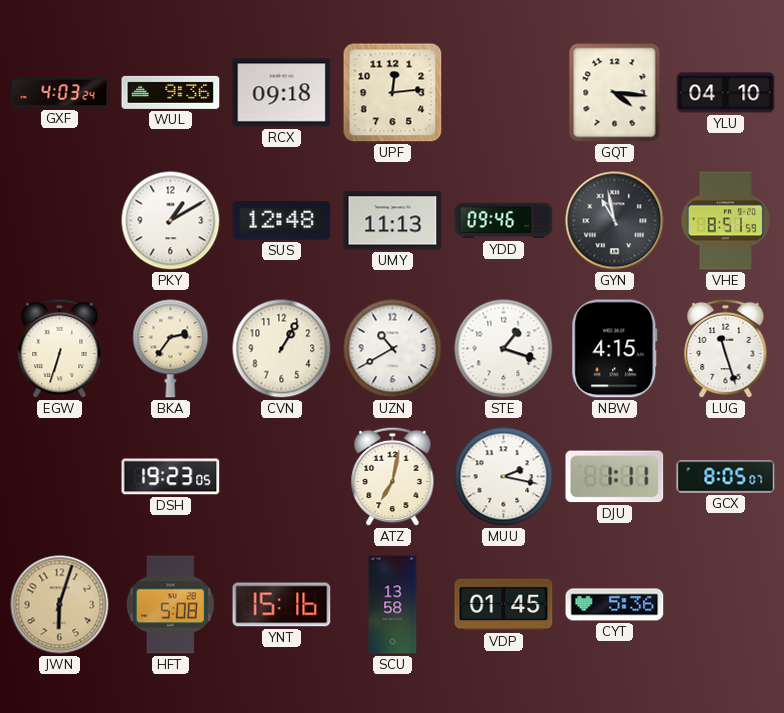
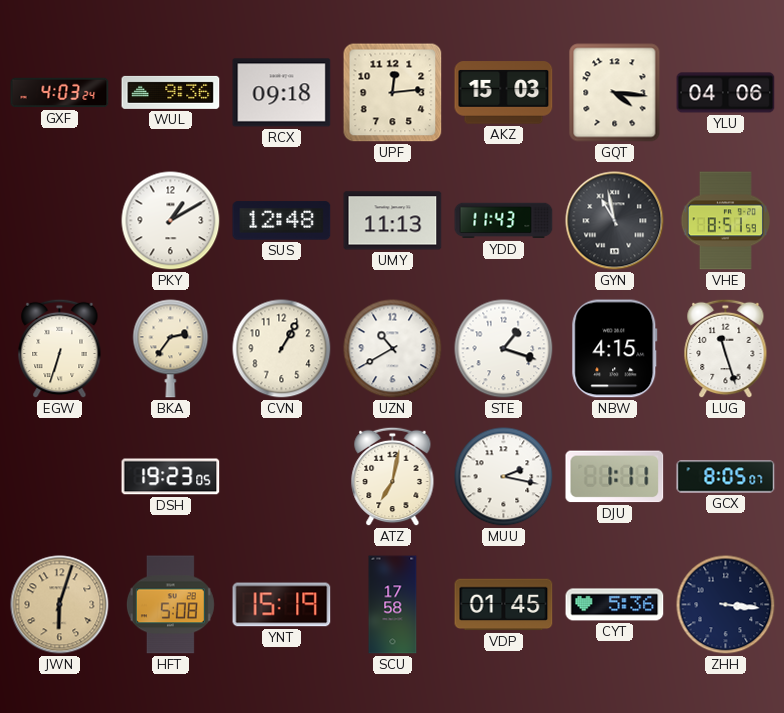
AKZ: none -> 15:03 (504, 93)
YLU: 04:10 -> 04:06 (726, 93)
YDD: 09:46 -> 11:43 (504, 221)
YNT: 15:16 -> 15:19 (282, 605)
SCU: 13:58 -> 17:58 (393, 605)
ZHH: none -> 3:16 (726, 605)
